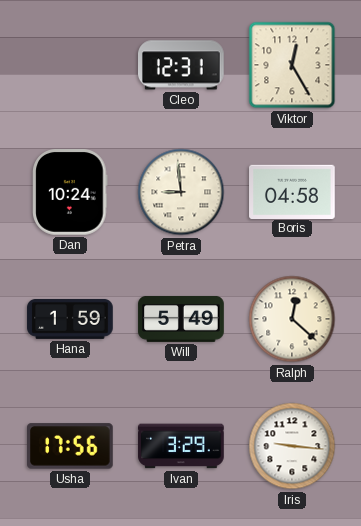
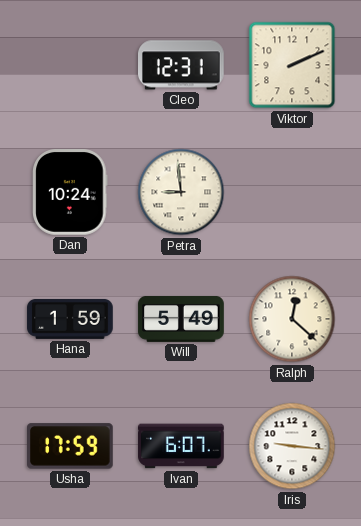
Viktor: 12:25 -> 2:11 (292, 65)
Boris: 04:58 -> none (292, 191)
Usha: 17:56 -> 17:59 (71, 446)
Ivan: 3:29 -> 6:07 (181, 446)
